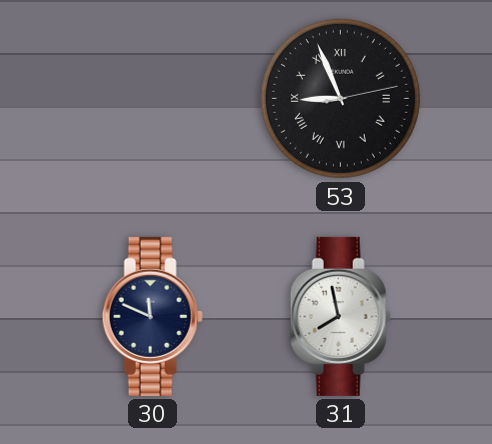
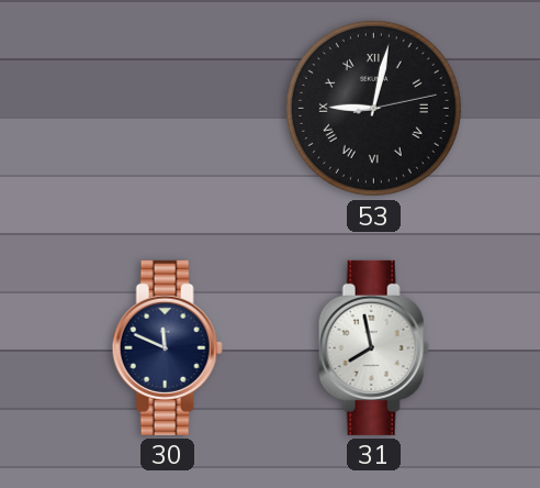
53: 8:56 -> 9:02 (373, 108)
